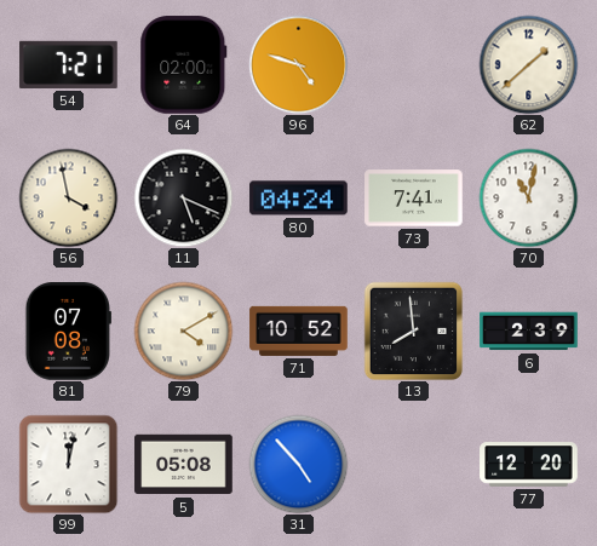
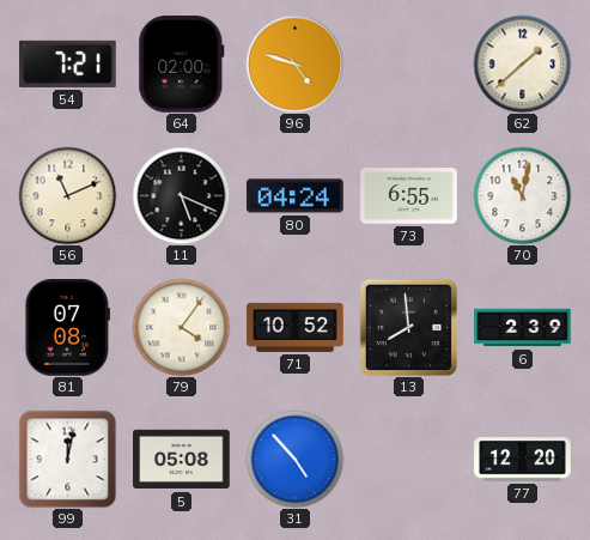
56: 3:58 -> 11:11 (67, 195)
73: 7:41 -> 6:55 (409, 196)
79: 4:10 -> 4:06 (181, 327)
